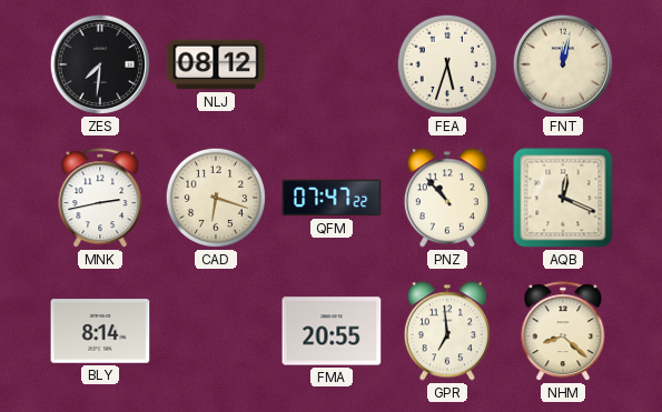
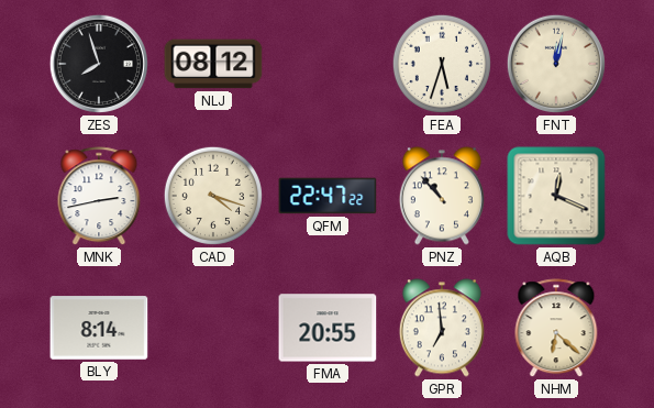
ZES: 7:31 -> 7:57 (99, 64)
CAD: 6:18 -> 4:18 (213, 196)
QFM: 07:47 -> 22:47 (328, 196)
NHM: 8:22 -> 6:22 (556, 329)
